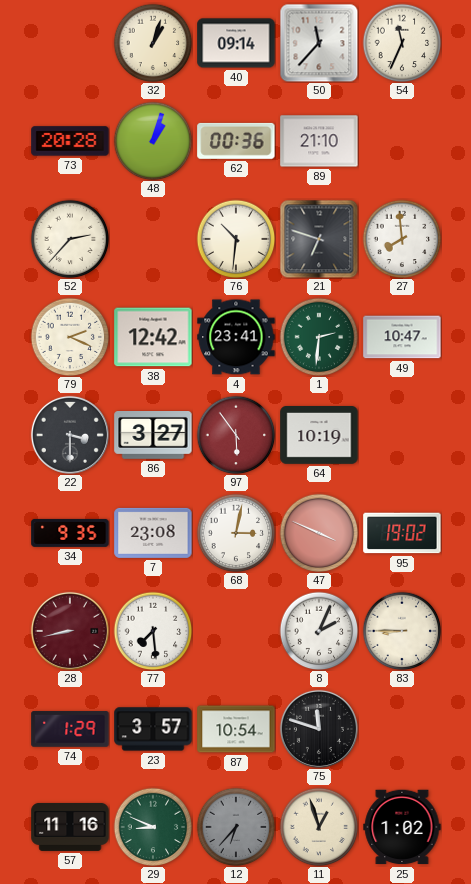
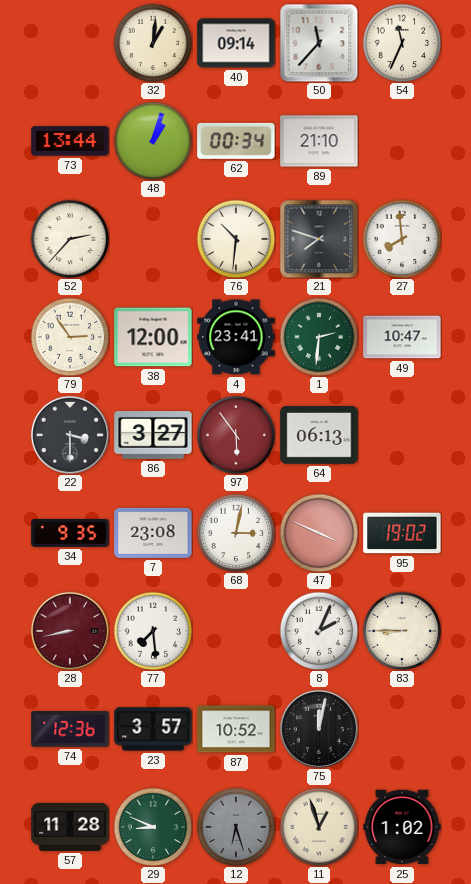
32: 1:03 -> 1:01 (153, 43)
73: 20:28 -> 13:44 (70, 141)
62: 00:36 -> 00:34 (236, 141)
21: 6:48 -> 7:48 (319, 239)
79: 2:19 -> 2:54 (70, 337)
38: 12:42 -> 12:00 (153, 337)
64: 10:19 -> 06:13 (319, 436)
74: 1:29 -> 12:36 (70, 729)
87: 10:54 -> 10:52 (236, 729)
75: 11:48 -> 12:02 (319, 729)
57: 11:16 -> 11:28 (70, 827)
12: 6:37 -> 6:27 (236, 827)
